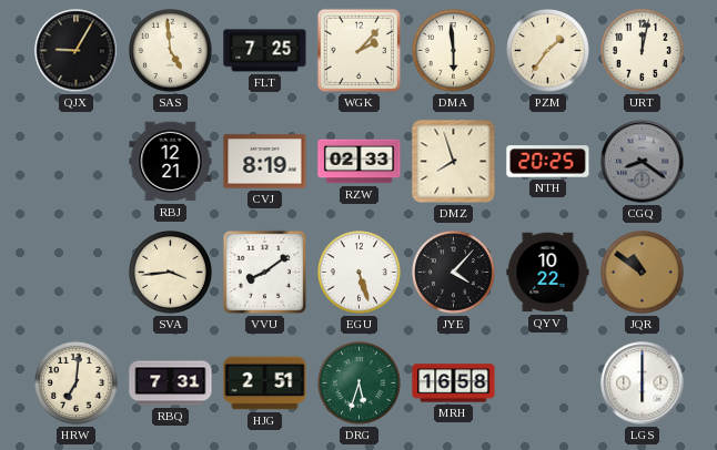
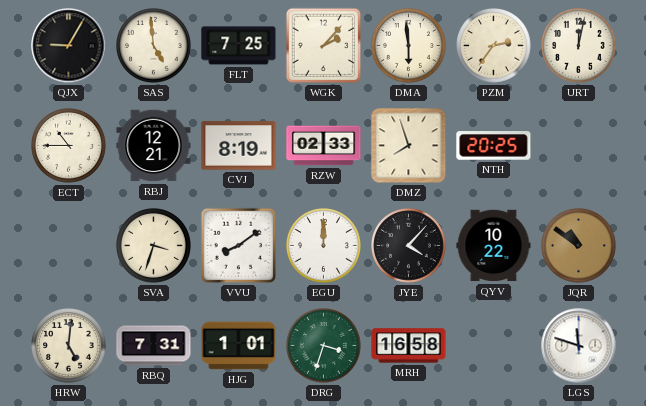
PZM: 1:36 -> 2:36 (494, 46)
ECT: none -> 10:45 (69, 146)
CGQ: 8:21 -> none (643, 162)
SVA: 3:44 -> 3:33 (154, 246)
EGU: 5:27 -> 12:00 (324, 246)
HRW: 7:01 -> 5:01 (69, 346)
HJG: 2:51 -> 1:01 (239, 346)
DRG: 5:33 -> 3:33 (324, 346)
LGS: 6:00 -> 11:48 (579, 346)
